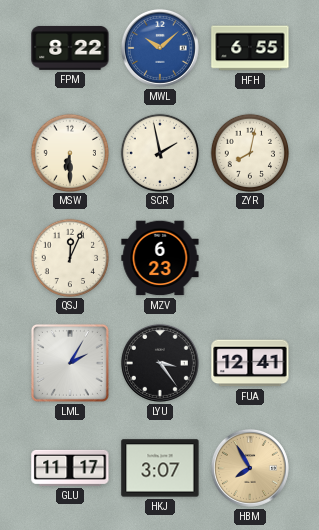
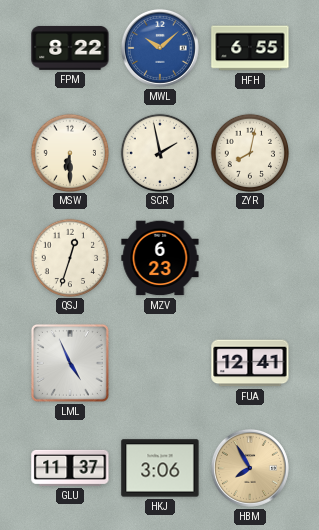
QSJ: 12:04 -> 12:33 (69, 257)
LML: 2:05 -> 4:56 (70, 363)
LYU: 3:24 -> none (160, 363)
GLU: 11:17 -> 11:37 (70, 468)
HKJ: 3:07 -> 3:06 (160, 468)
